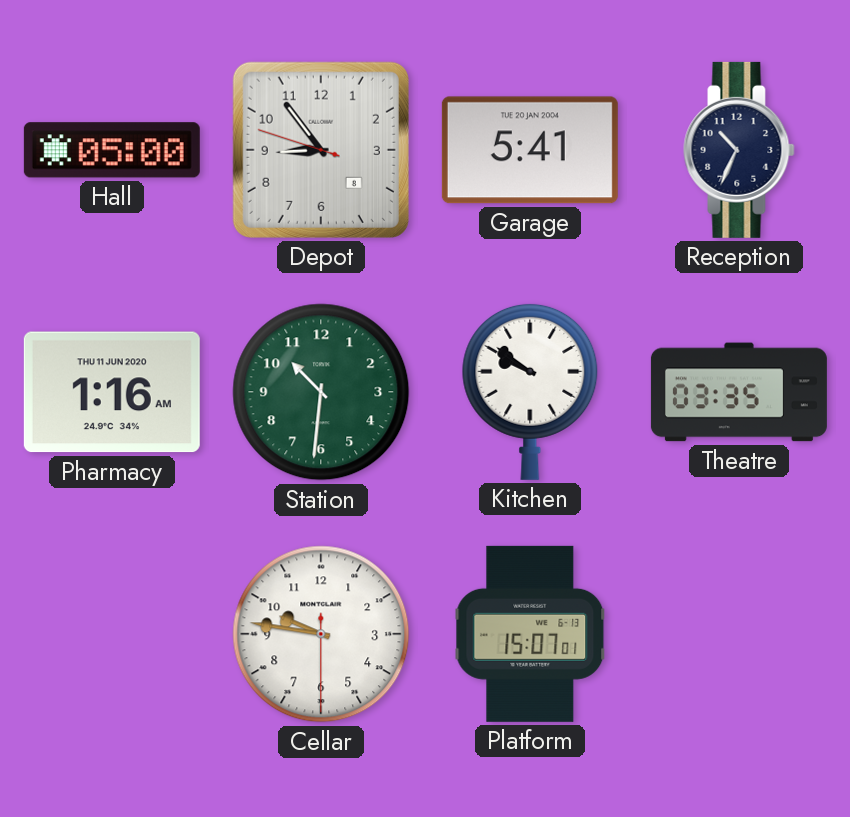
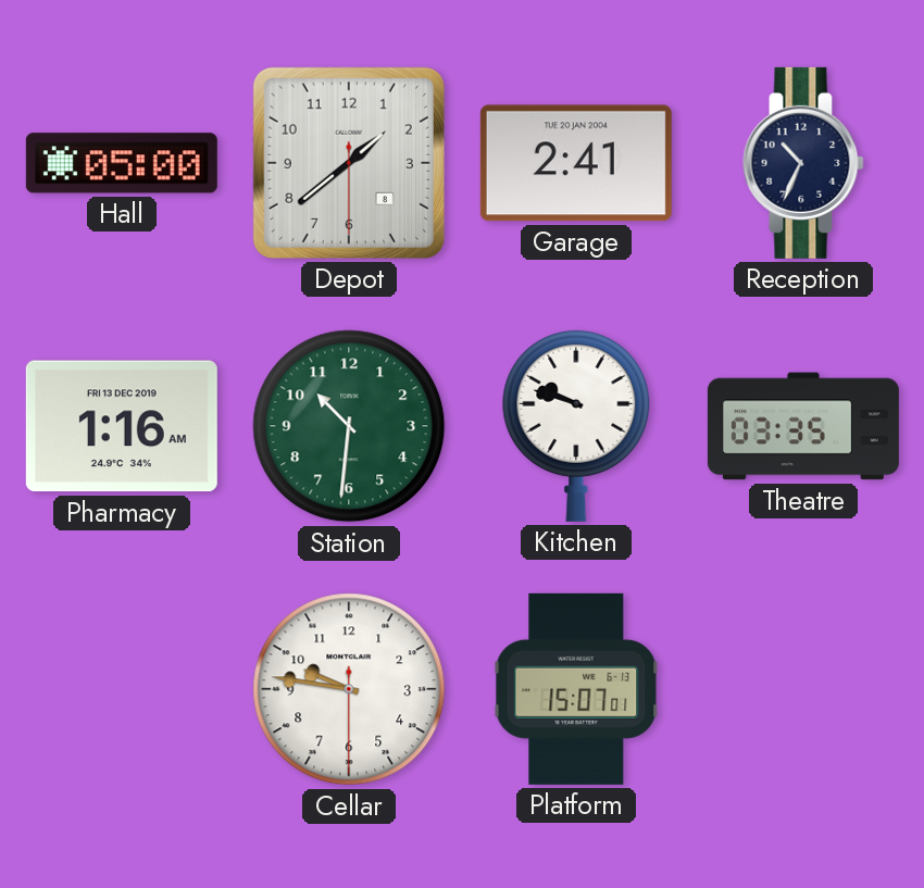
Depot: 8:53 -> 1:38 (349, 163)
Garage: 5:41 -> 2:41 (576, 163)
Pharmacy date: THU 11 JUN 2020 -> FRI 13 DEC 2019 (122, 426)
Kitchen: 9:51 -> 9:48 (576, 425)
